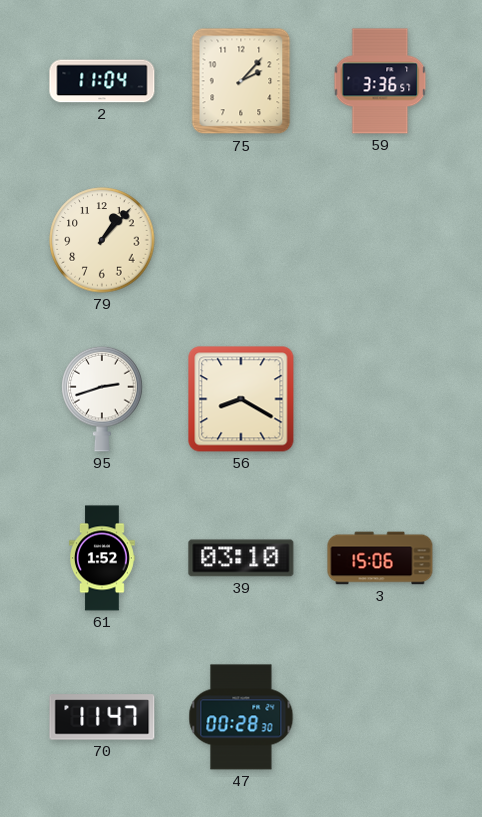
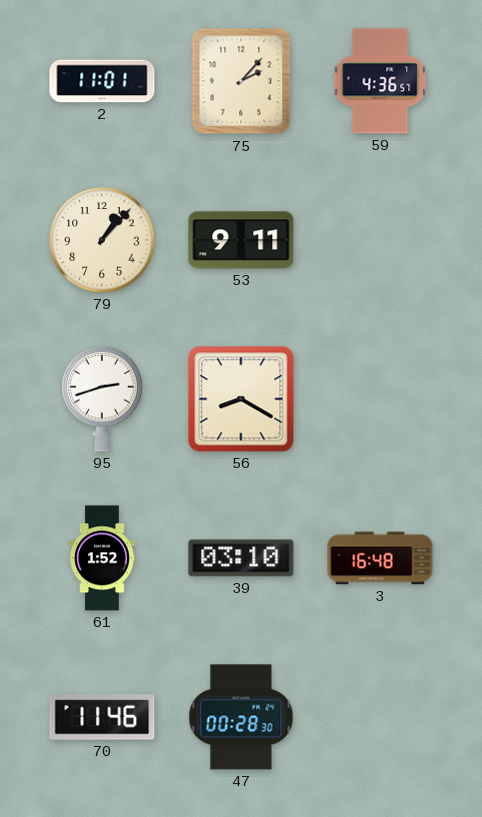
2: 11:04 -> 11:01 (102, 81)
59: 3:36 -> 4:36 (380, 81)
53: none -> 9:11 (241, 240)
3: 15:06 -> 16:48 (380, 558)
70: 11:47 -> 11:46 (102, 717)
